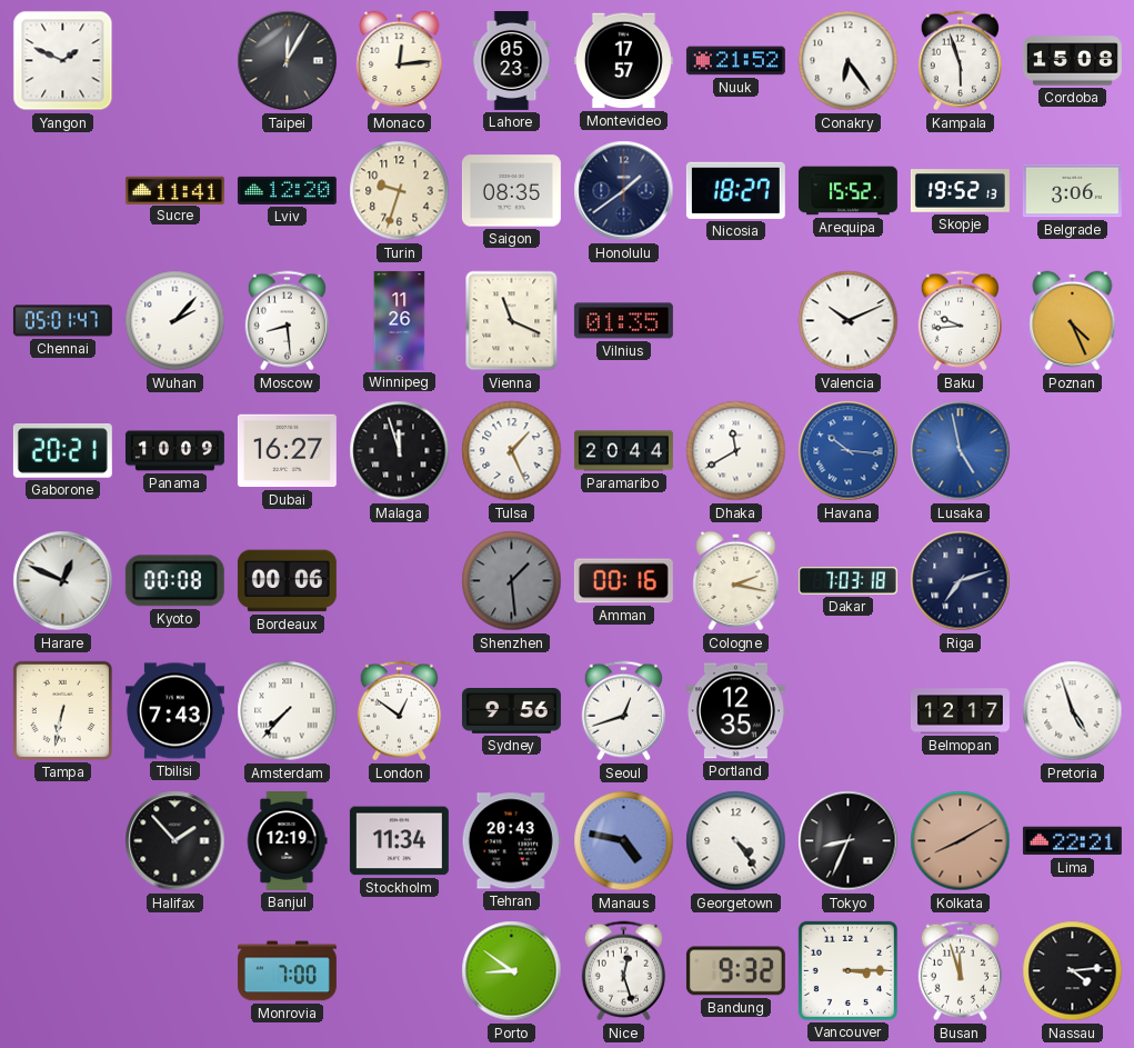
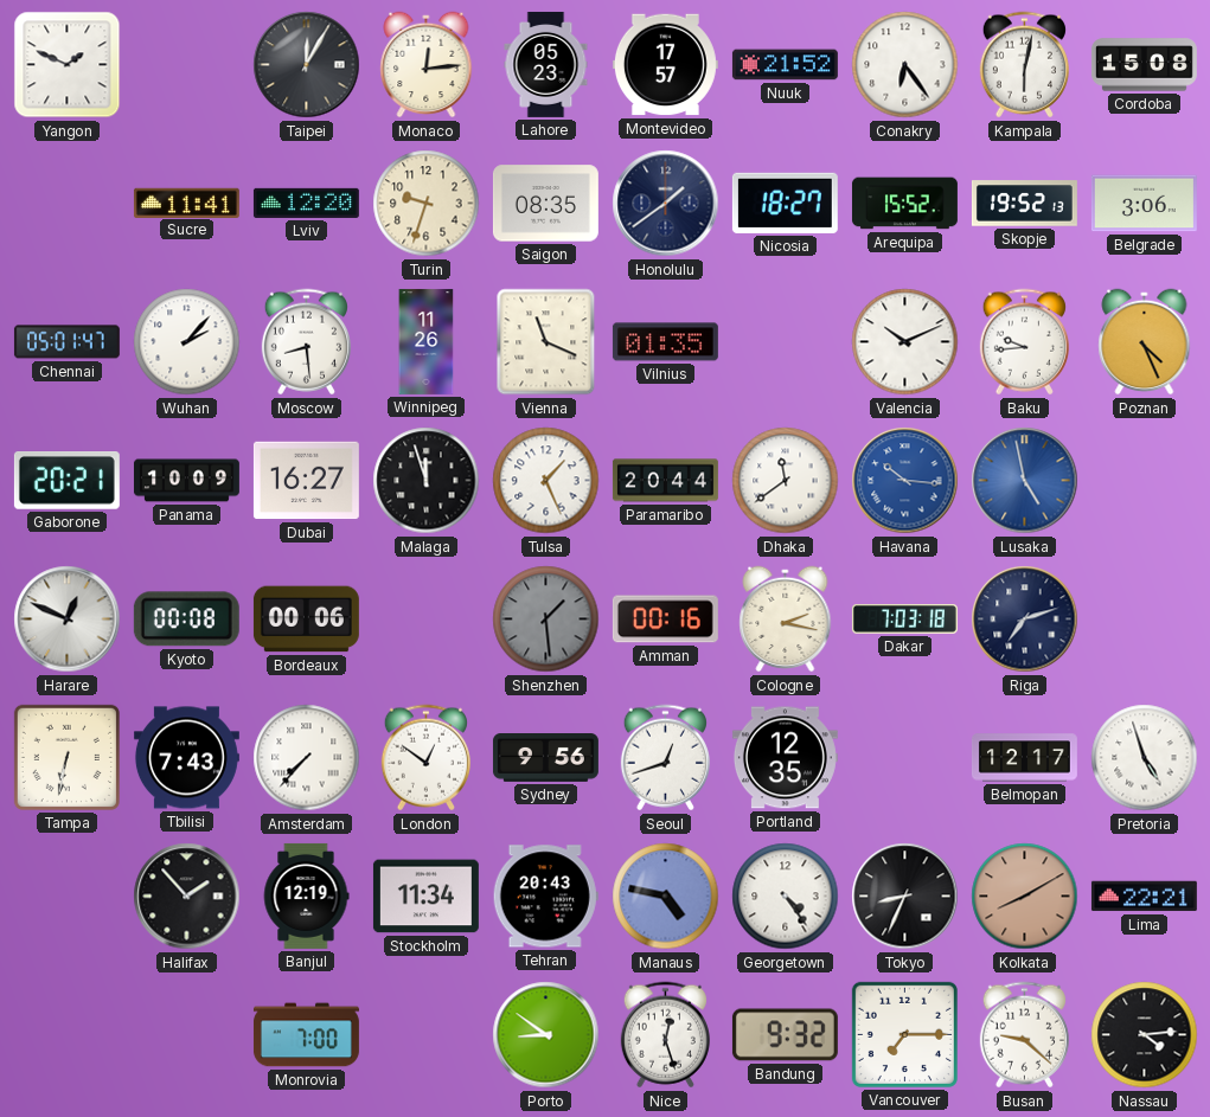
Kampala: 5:57 -> 6:02 (1024, 65)
Dhaka: 11:40 -> 11:39 (786, 481)
Vancouver: 3:15 -> 7:15 (904, 1034)
Busan: 11:57 -> 9:22 (1024, 1035)
